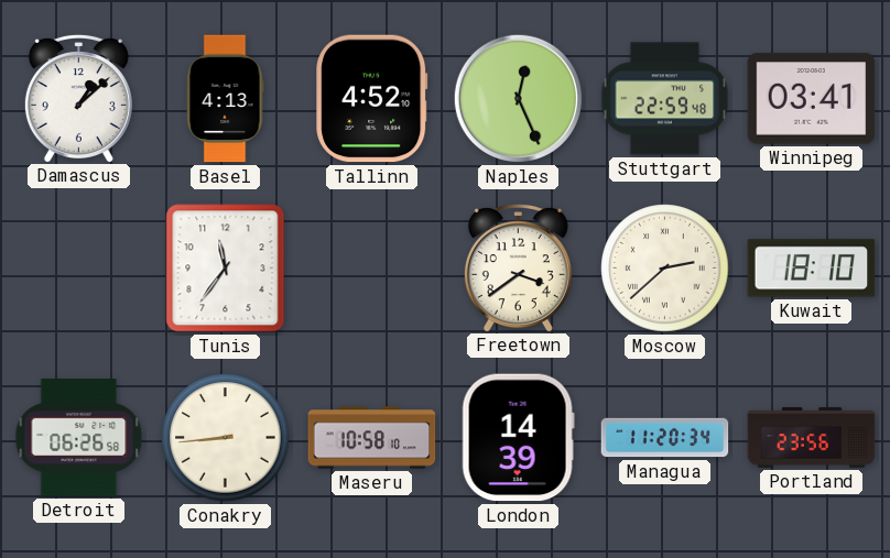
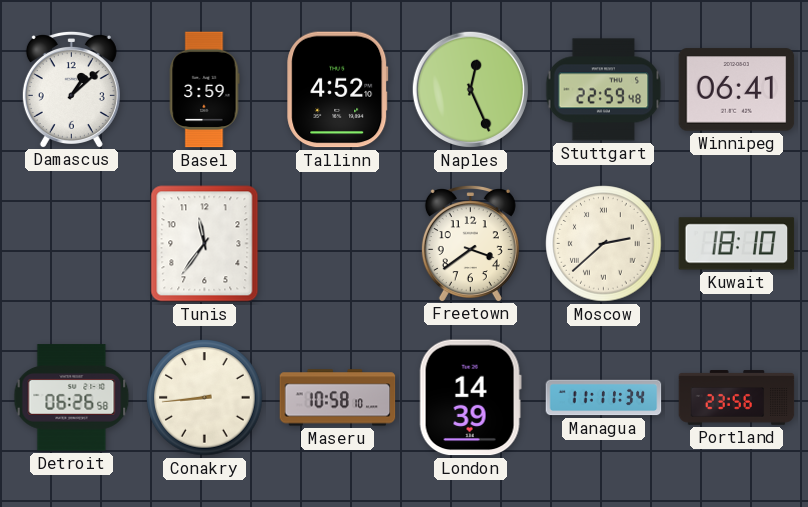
Basel: 4:13 -> 3:59 (204, 90)
Winnipeg: 03:41 -> 06:41 (737, 90)
Managua: 11:20 -> 11:11 (604, 398)
